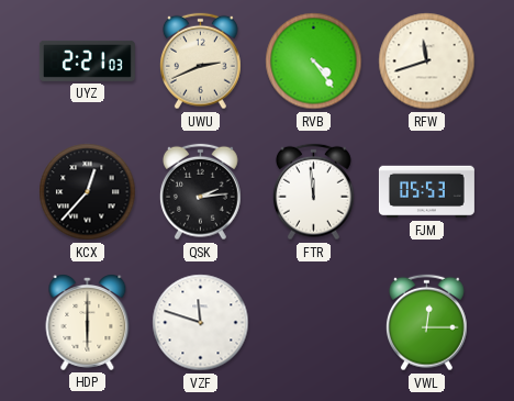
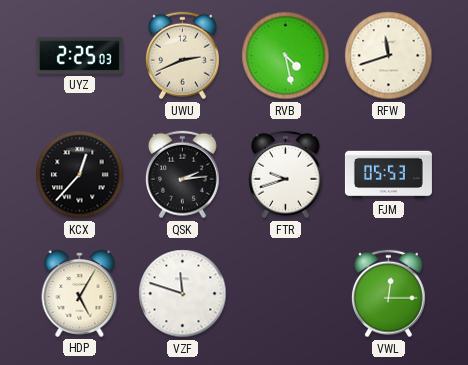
UYZ: 2:21 -> 2:25 (79, 55)
RVB: 4:24 -> 4:28 (286, 56)
FTR: 11:59 -> 9:42 (286, 175)
HDP: 6:00 -> 5:05 (80, 294)
